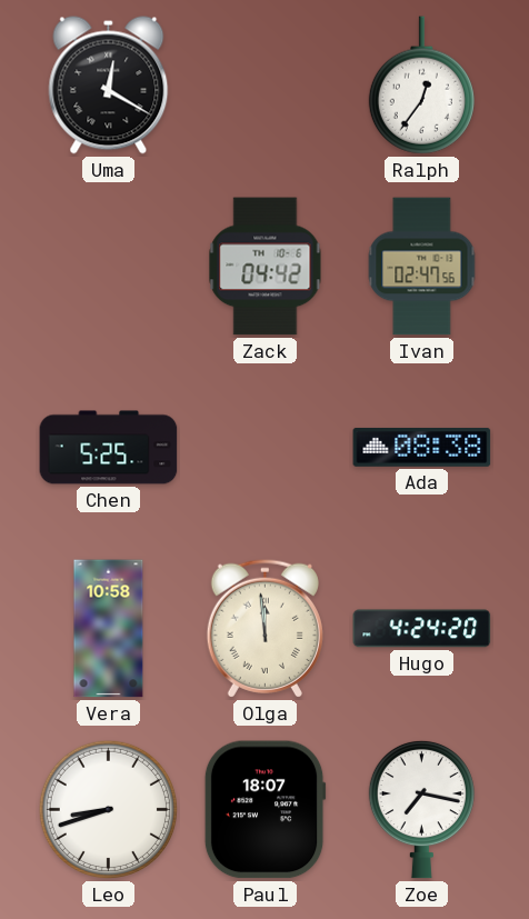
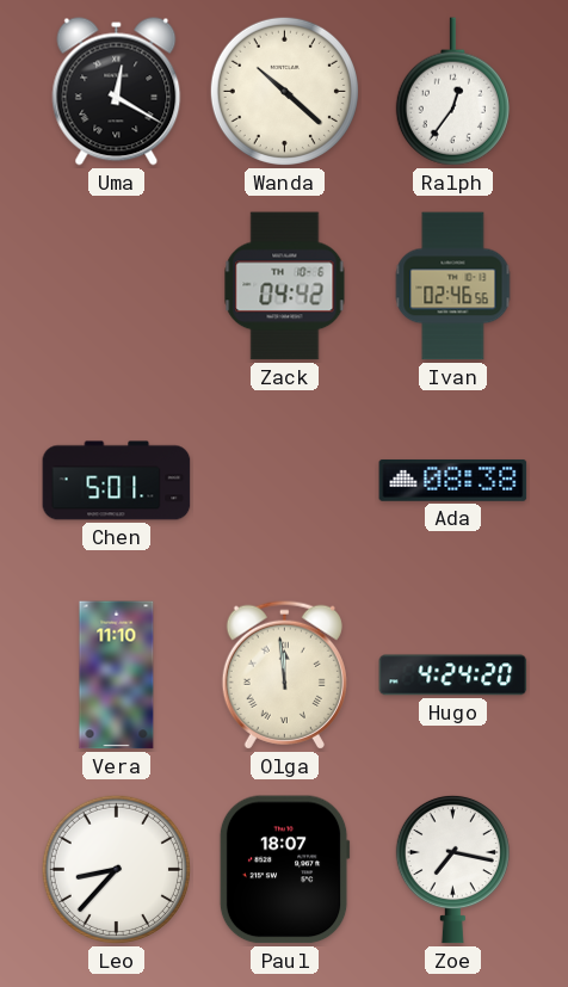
Wanda: none -> 10:22 (284, 91)
Ivan: 02:47 -> 02:46 (453, 286)
Chen: 5:25 -> 5:01 (117, 481)
Vera: 10:58 -> 11:10 (117, 676)
Leo: 8:42 -> 8:37 (116, 869)
